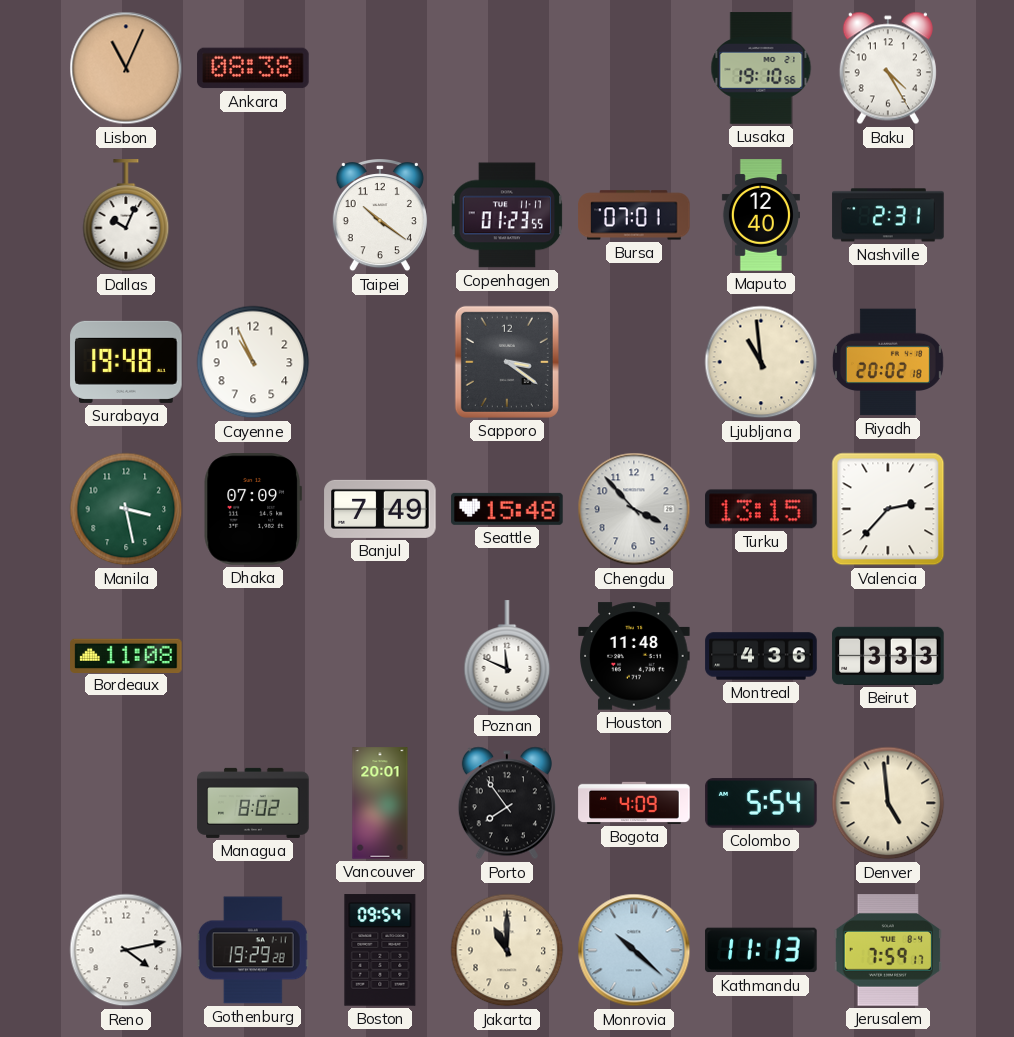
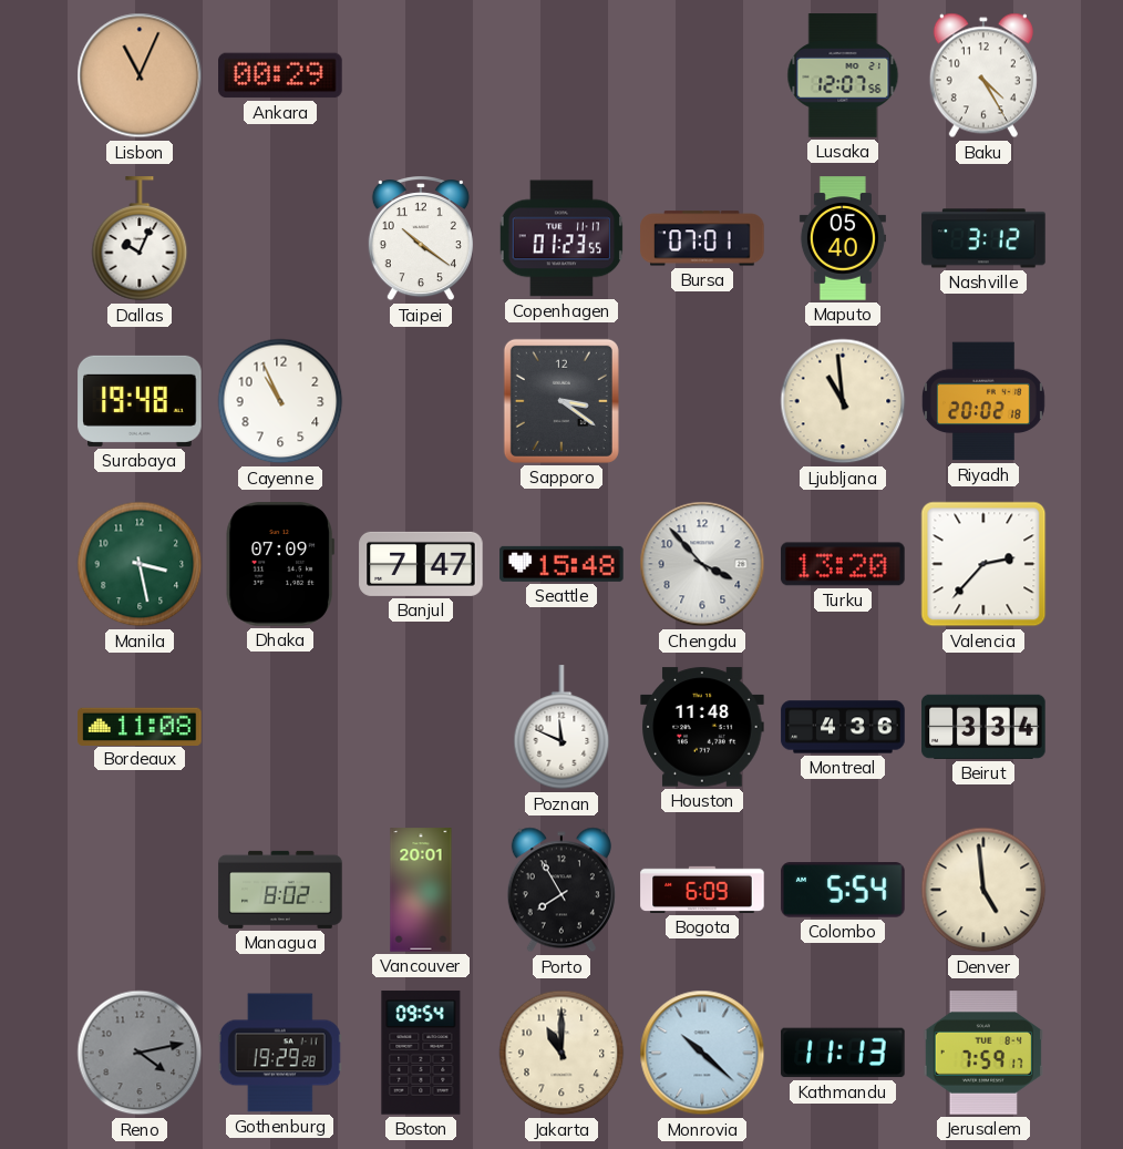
Ankara: 08:38 -> 00:29 (280, 75)
Lusaka: 19:10 -> 12:07 (843, 75)
Maputo: 12:40 -> 05:40 (843, 238)
Nashville: 2:31 -> 3:12 (983, 238)
Banjul: 7:49 -> 7:47 (421, 564)
Turku: 13:15 -> 13:20 (843, 564)
Beirut: 3:33 -> 3:34 (983, 727)
Porto: 7:54 -> 7:55 (561, 890)
Bogota: 4:09 -> 6:09 (702, 890)
Reno dial: white -> grey (140, 1053)
